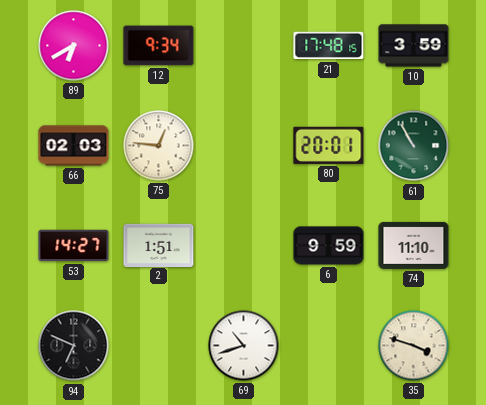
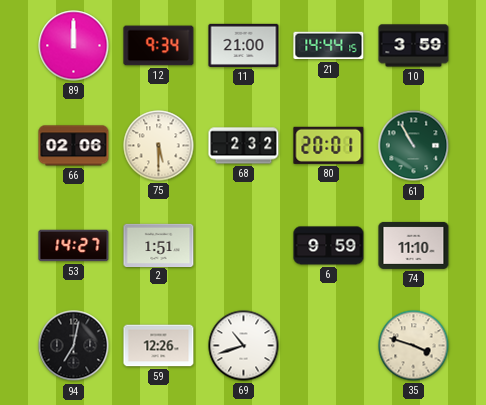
89: 6:40 -> 12:00 (74, 46)
11: none -> 21:00 (244, 45)
21: 17:48 -> 14:44 (329, 46)
66: 02:03 -> 02:06 (74, 146)
75: 12:46 -> 5:30 (159, 146)
68: none -> 2:32 (244, 146)
94: 6:49 -> 7:02 (74, 346)
59: none -> 12:26 (159, 346)
